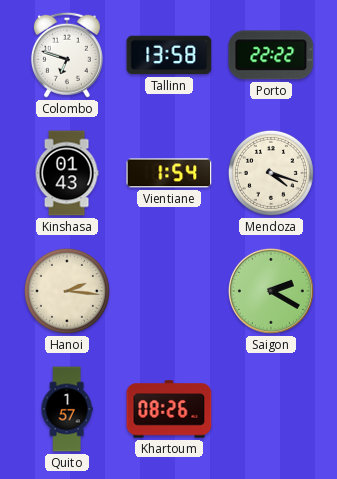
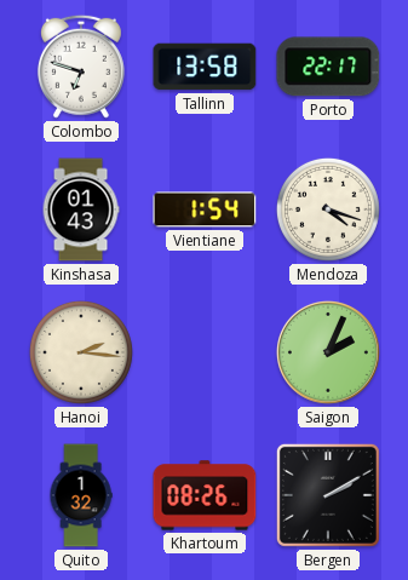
Porto: 22:22 -> 22:17 (328, 67)
Saigon: 2:20 -> 2:04 (328, 352)
Quito: 1:57 -> 1:32 (81, 495)
Bergen: none -> 2:10 (328, 495)
